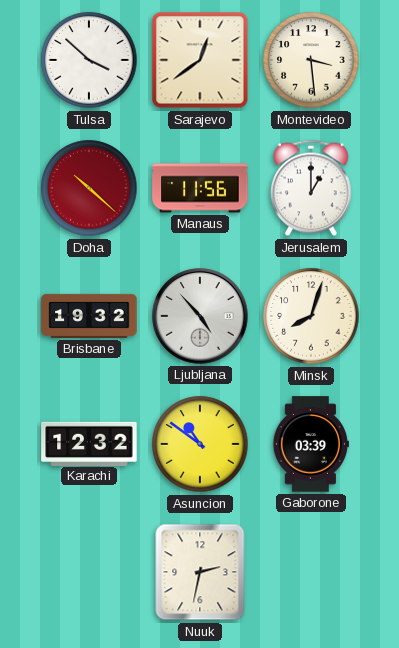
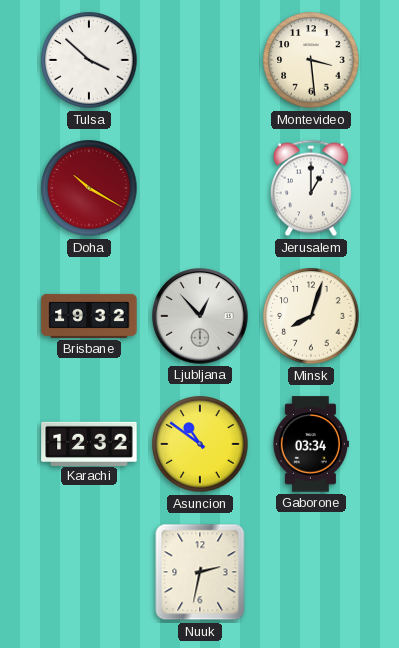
Sarajevo: 12:39 -> none (200, 60)
Doha: 10:22 -> 10:20 (89, 188)
Manaus: 11:56 -> none (200, 188)
Ljubljana: 4:53 -> 12:53 (200, 316)
Gaborone: 03:39 -> 03:34 (310, 444)
